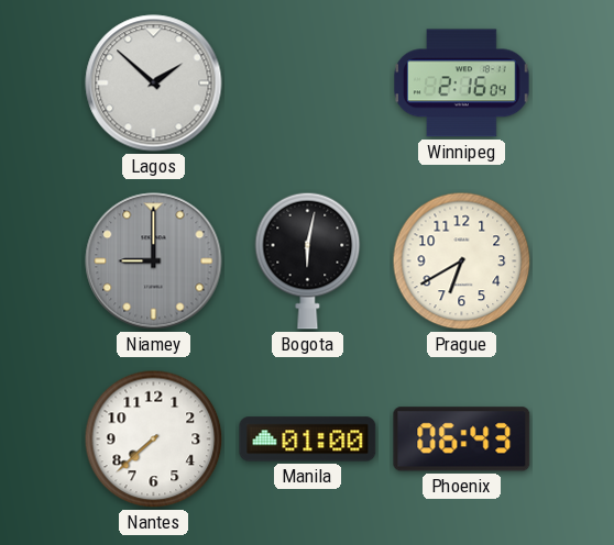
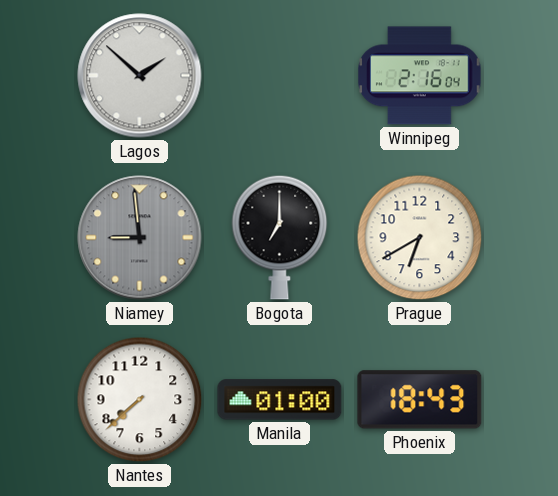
Niamey: 9:00 -> 8:59 (140, 238)
Bogota: 6:02 -> 7:00 (280, 237)
Phoenix: 06:43 -> 18:43 (420, 400)
